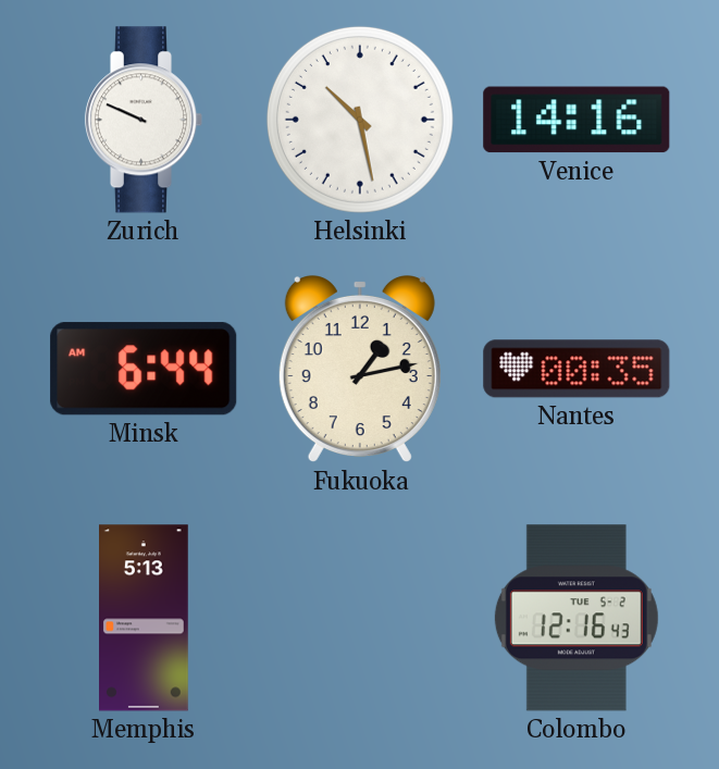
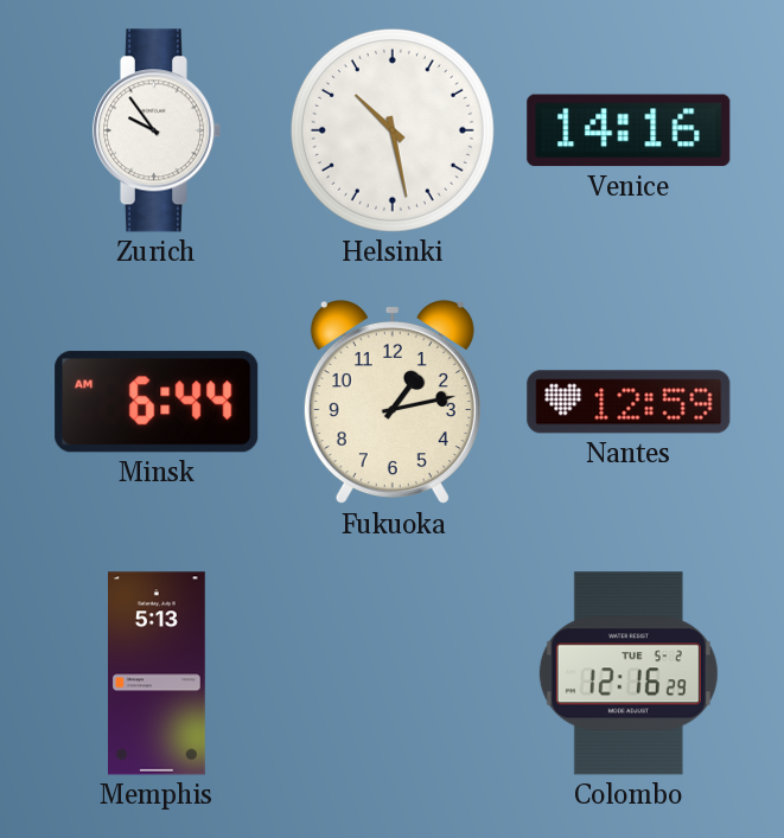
Zurich: 9:49 -> 9:54 (157, 130)
Nantes: 00:35 -> 12:59 (629, 402)
Colombo: 12:16:43 -> 12:16:29 (629, 673)
